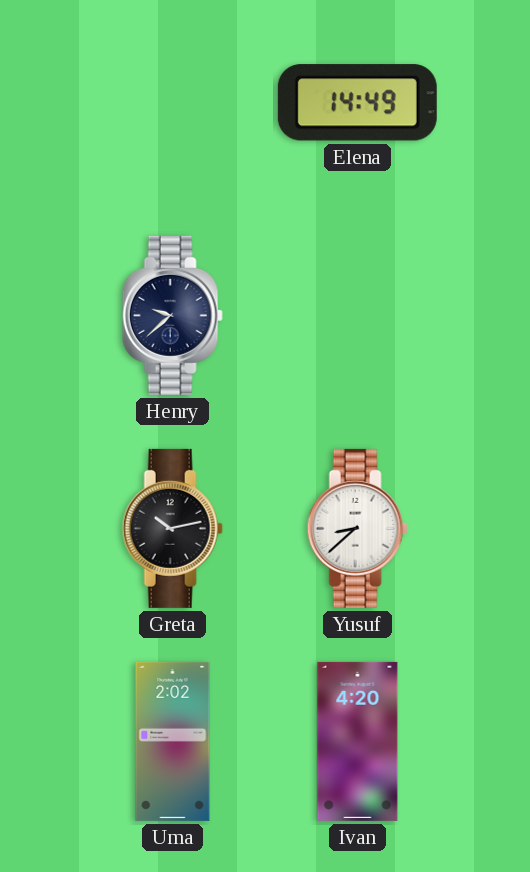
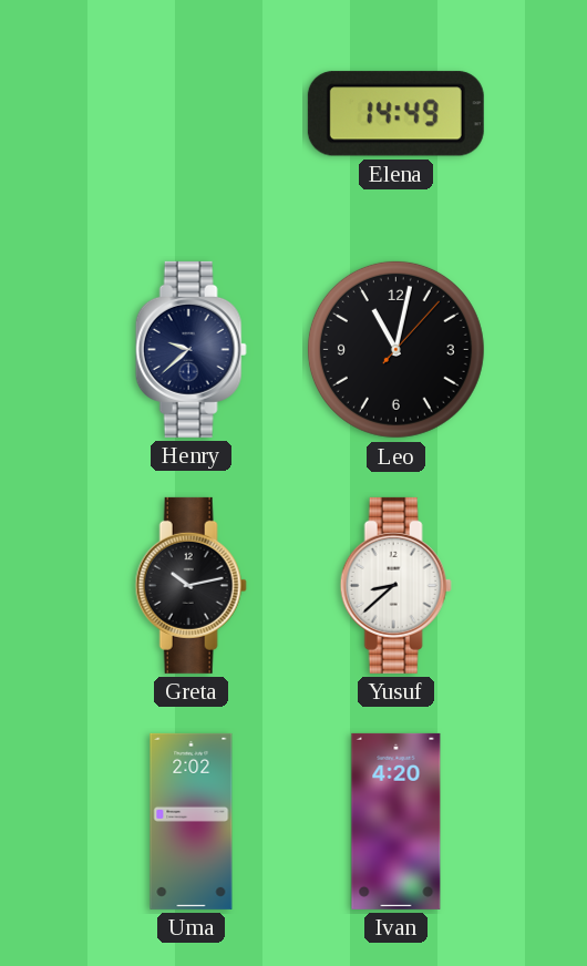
Leo: none -> 11:02 (395, 349)
